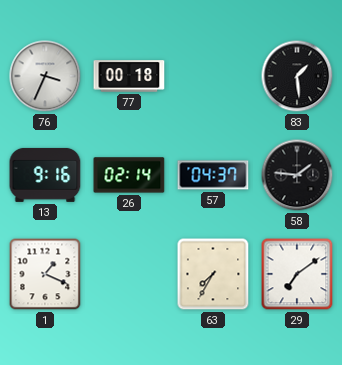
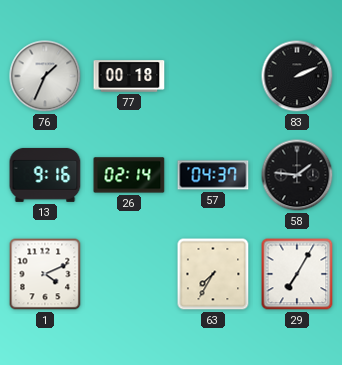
76: 3:34 -> 1:34 (45, 76)
83: 1:29 -> 2:11 (297, 76)
1: 1:19 -> 4:11 (45, 274)
29: 7:09 -> 7:05 (297, 274)
